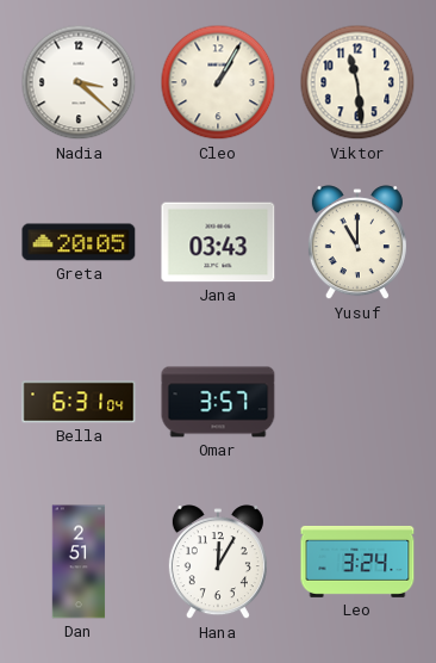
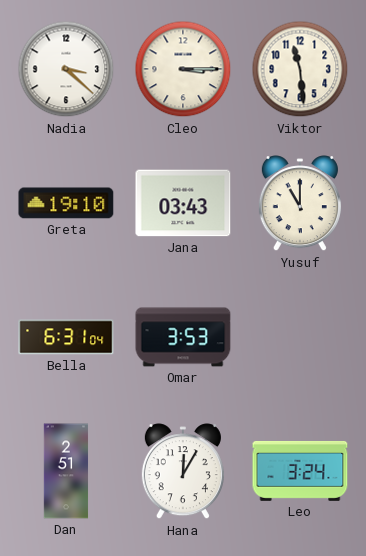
Cleo: 1:05 -> 3:15 (183, 69)
Greta: 20:05 -> 19:10 (66, 203)
Omar: 3:57 -> 3:53 (183, 337)
